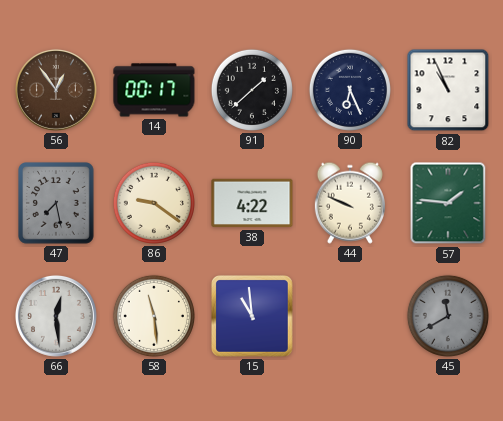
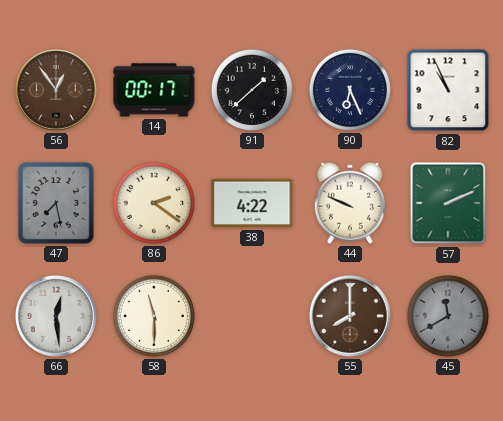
86: 9:21 -> 2:21 (154, 203)
57: 1:46 -> 2:11 (448, 203)
58: 11:29 -> 11:30 (154, 316)
15: 10:59 -> none (252, 316)
55: none -> 8:00 (350, 316)
